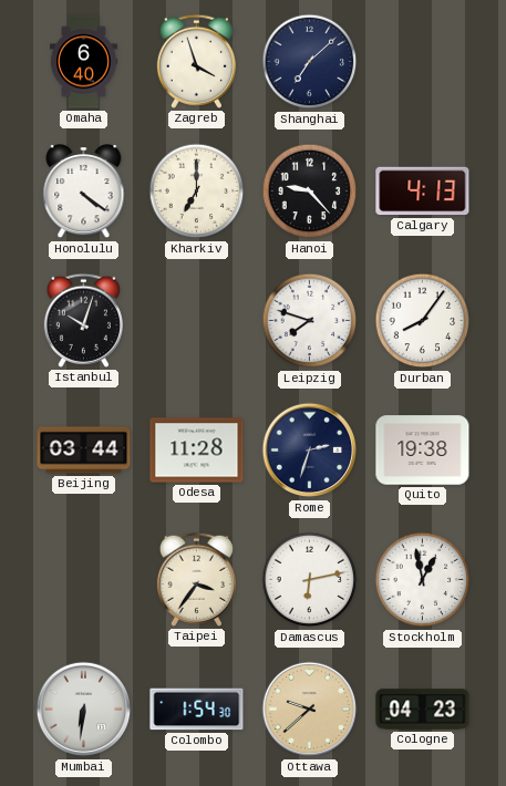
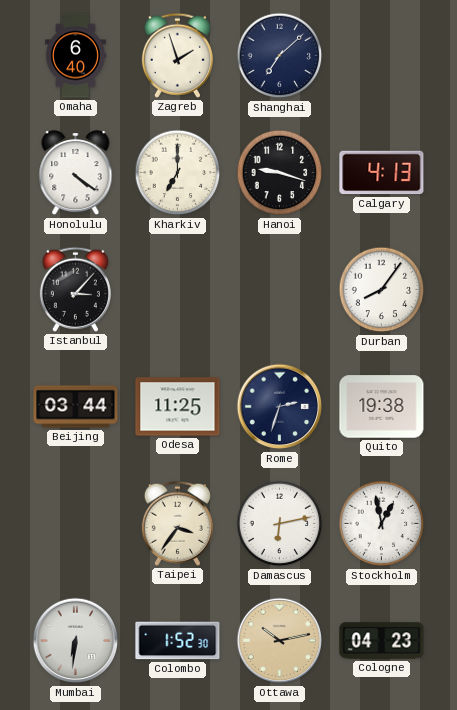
Zagreb: 3:57 -> 1:57 (177, 55)
Hanoi: 9:23 -> 9:18 (280, 173)
Istanbul: 10:03 -> 3:07 (75, 289)
Leipzig: 7:48 -> none (310, 321)
Odesa: 11:28 -> 11:25 (178, 407)
Colombo: 1:54 -> 1:52 (178, 641)
Ottawa: 9:38 -> 10:13 (280, 641)
